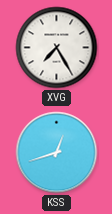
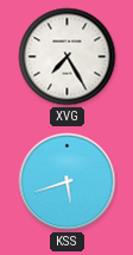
KSS: 12:42 -> 5:42 (68, 182)
